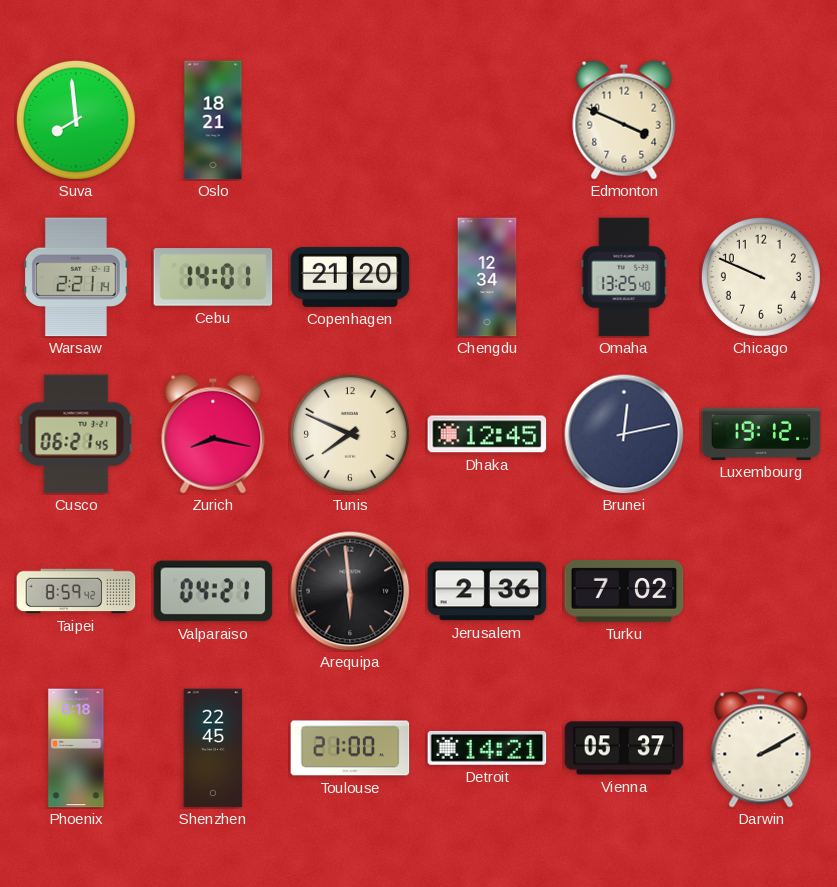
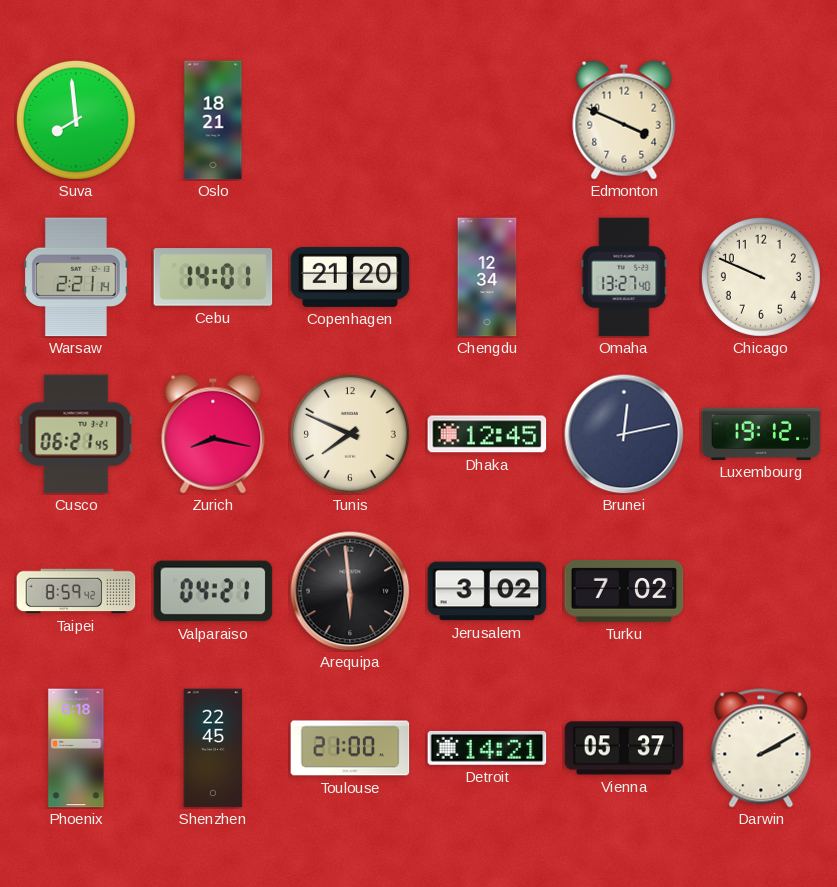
Omaha: 13:25 -> 13:27 (624, 277)
Jerusalem: 2:36 -> 3:02 (487, 591)
